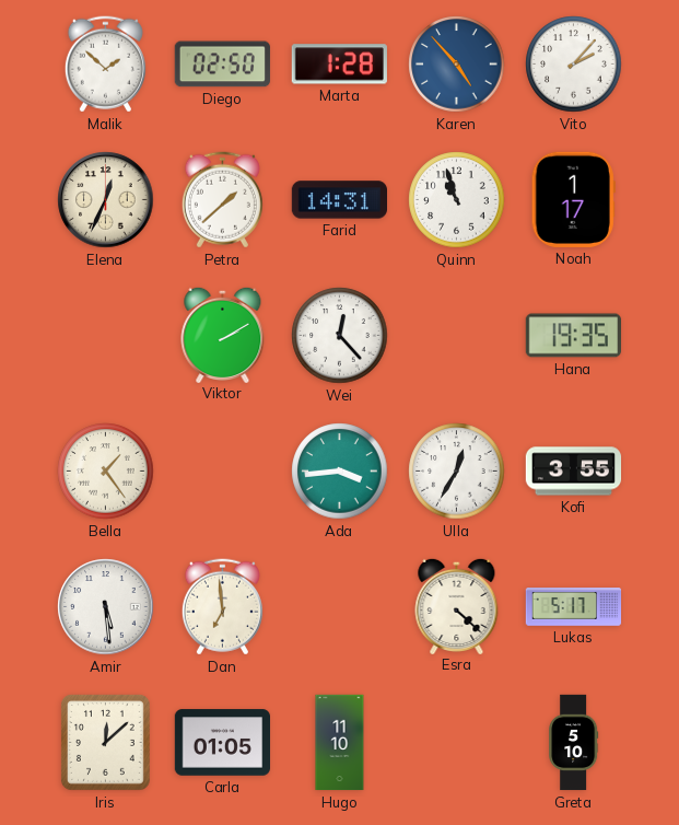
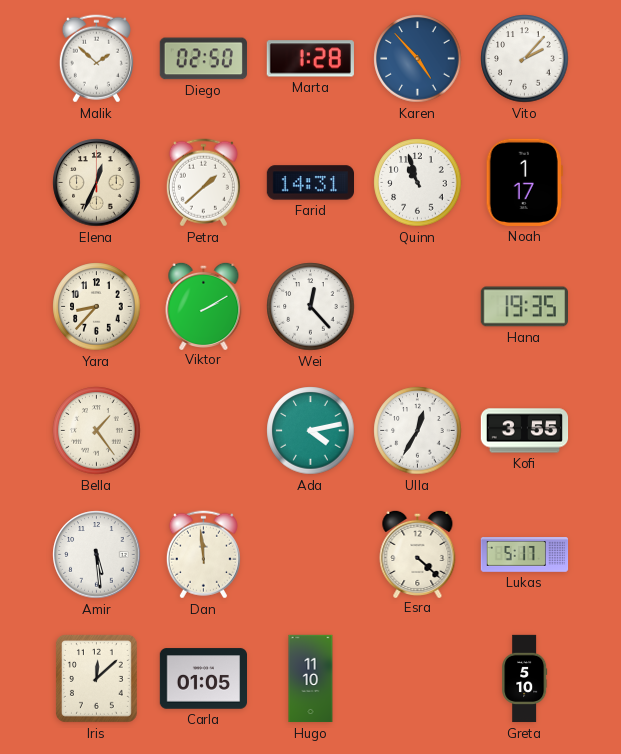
Yara: none -> 8:37 (97, 307)
Ada: 3:44 -> 4:13 (311, 431)
Dan: 6:59 -> 11:59 (203, 555)
